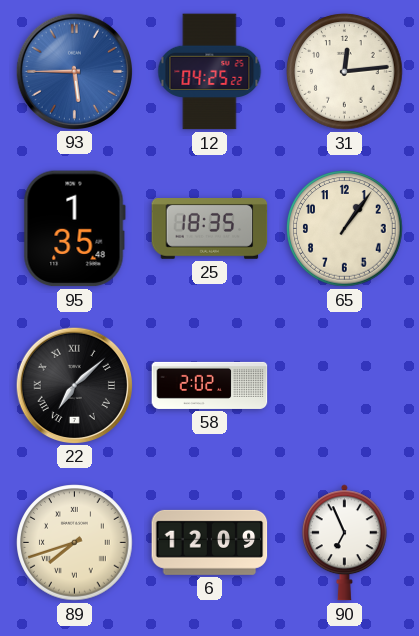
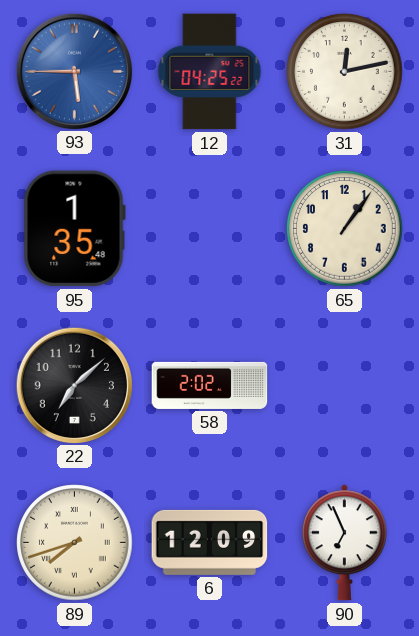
31: 12:14 -> 12:13 (345, 72)
25: 18:35 -> none (210, 229)
22 numerals: Roman -> Arabic (74, 385)
